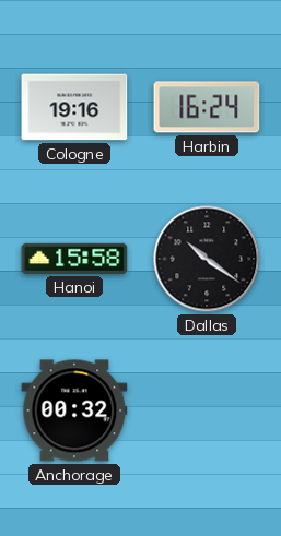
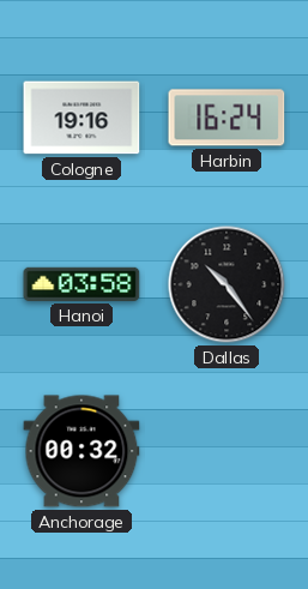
Hanoi: 15:58 -> 03:58 (81, 284)
Dallas: 10:21 -> 10:24 (227, 284)
